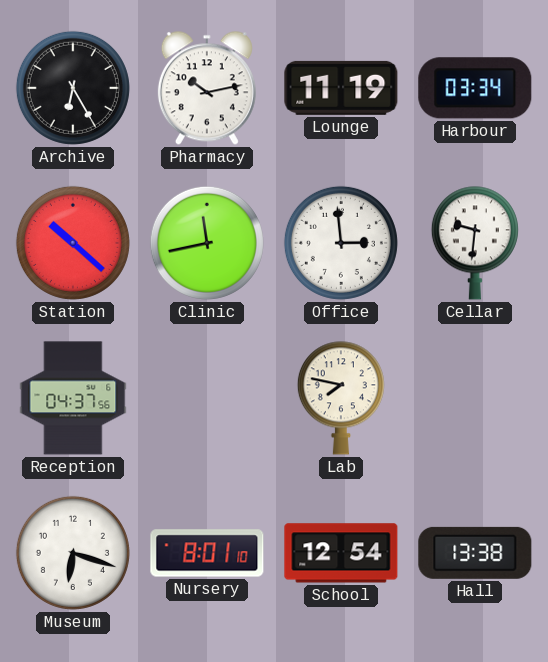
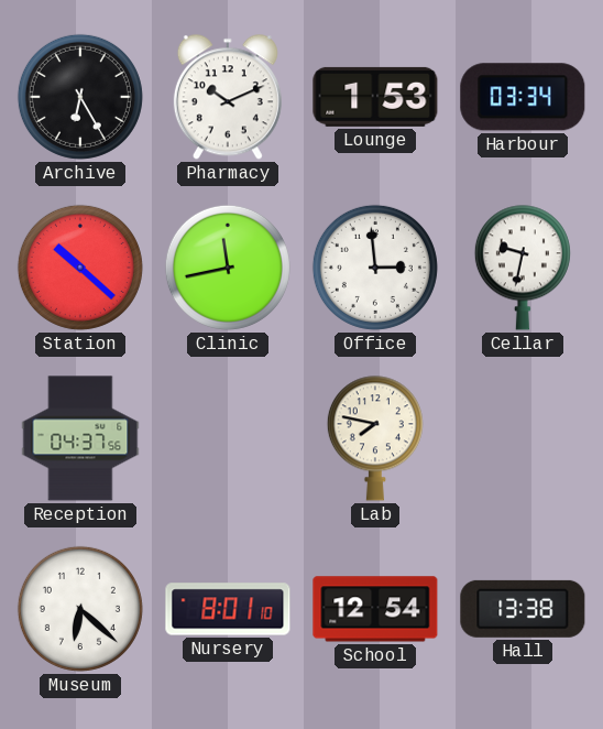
Pharmacy: 10:13 -> 10:11 (228, 97)
Lounge: 11:19 -> 1:53 (375, 97)
Cellar: 9:31 -> 9:32 (523, 268)
Museum: 6:18 -> 6:22 (80, 609)
